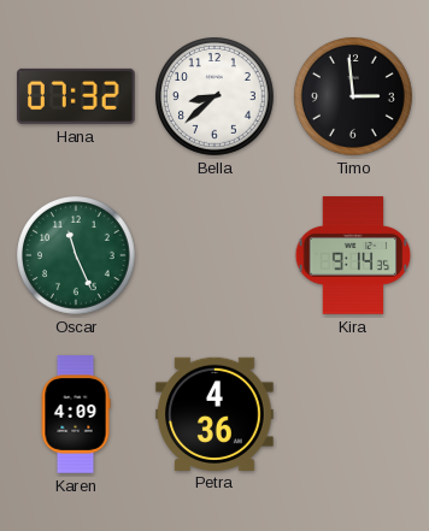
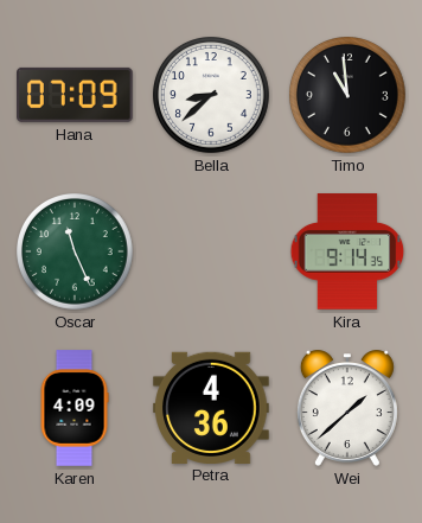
Hana: 07:32 -> 07:09 (76, 95)
Timo: 2:59 -> 10:59 (349, 96)
Wei: none -> 1:38 (347, 408)
